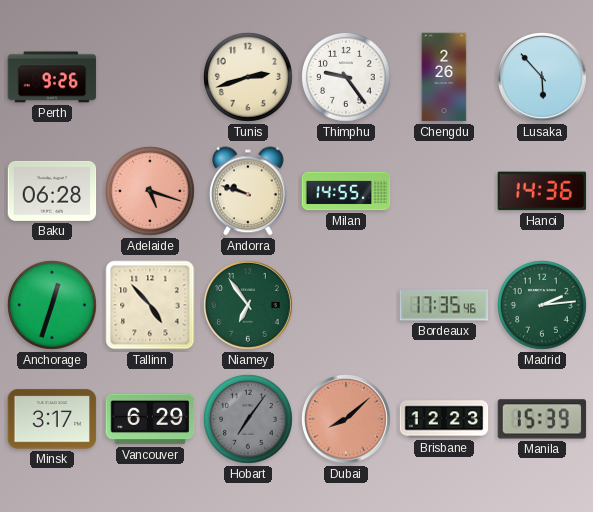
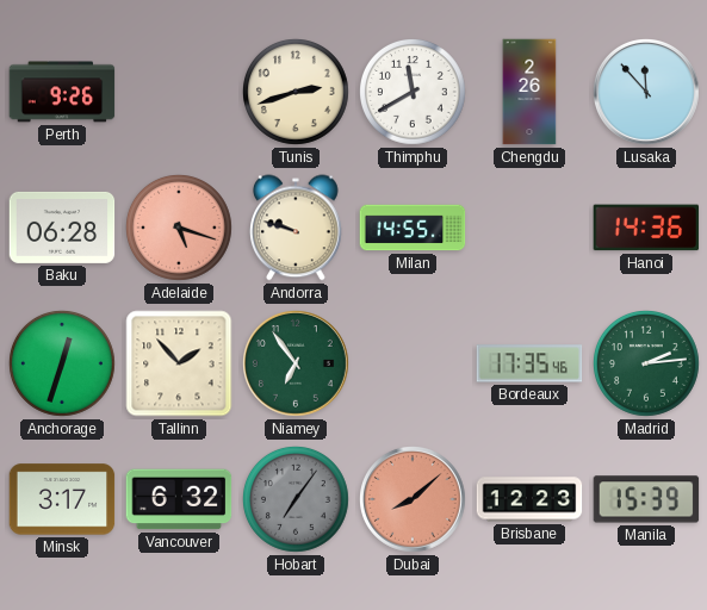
Thimphu: 9:24 -> 11:40 (414, 93)
Lusaka: 5:53 -> 11:53 (647, 93)
Tallinn: 4:53 -> 1:53 (179, 363)
Vancouver: 6:29 -> 6:32 (179, 499)
